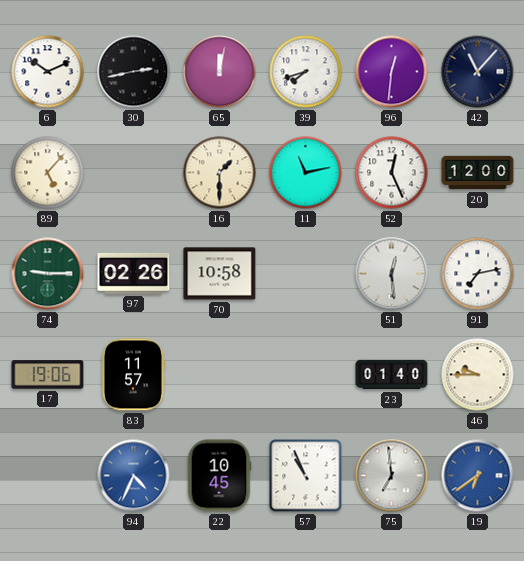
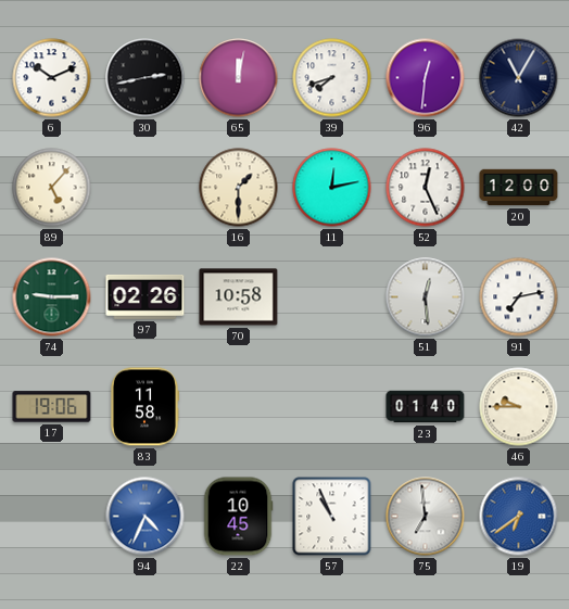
42: 11:07 -> 11:05 (519, 78)
11: 11:13 -> 12:13 (332, 188)
83: 11:57 -> 11:58 (143, 407)
